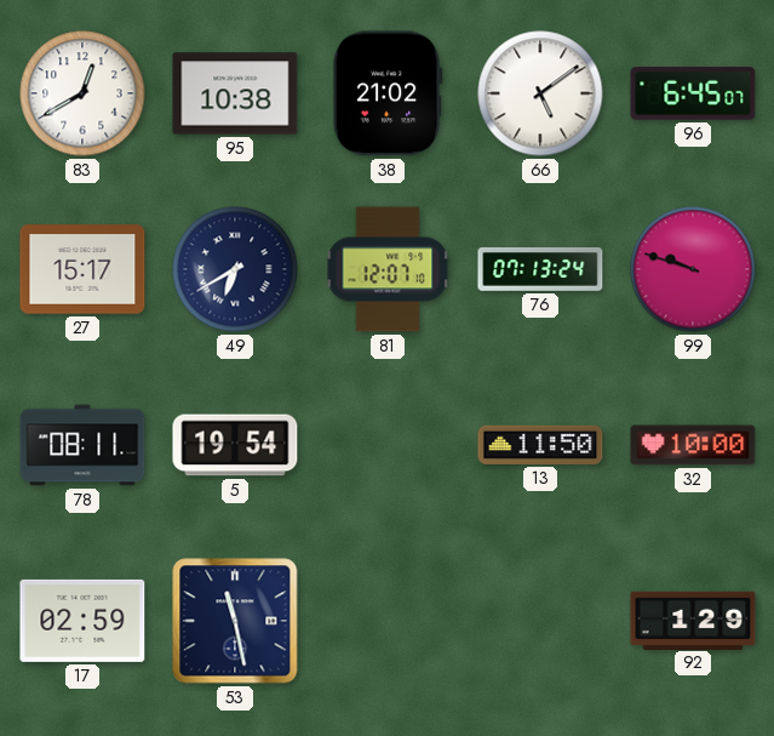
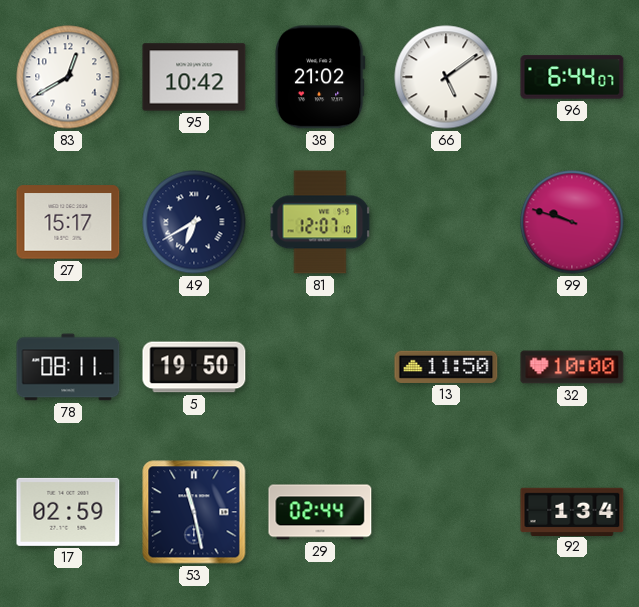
95: 10:38 -> 10:42 (194, 77)
96: 6:45 -> 6:44 (572, 77)
76: 07:13 -> none (540, 269)
5: 19:54 -> 19:50 (194, 367)
29: none -> 02:44 (320, 512)
92: 1:29 -> 1:34 (572, 511)
